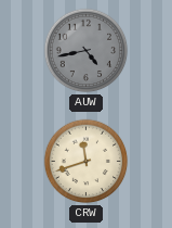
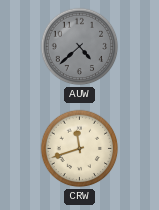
AUW: 4:43 -> 4:38 (80, 47)
